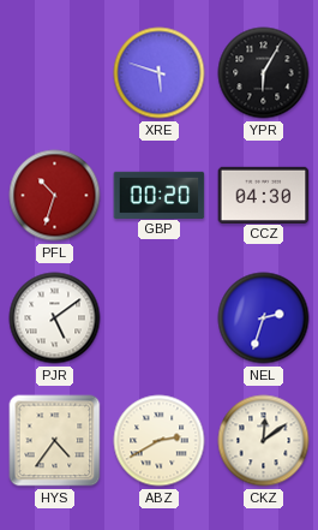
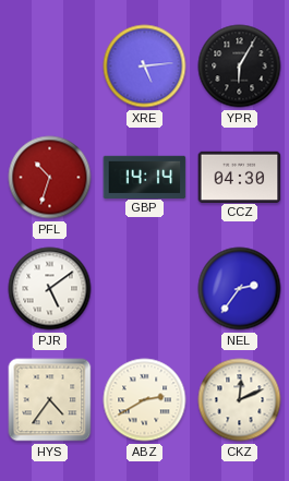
XRE: 5:48 -> 5:14 (145, 67)
GBP: 00:20 -> 14:14 (145, 177)
NEL: 2:33 -> 2:36 (240, 289)
CKZ: 12:09 -> 12:11 (240, 400)
